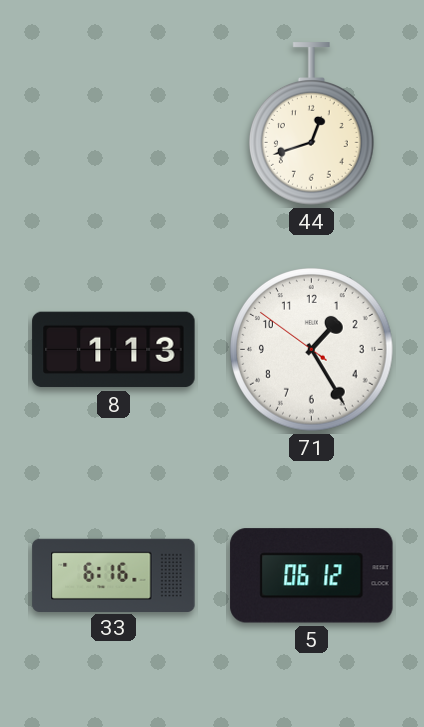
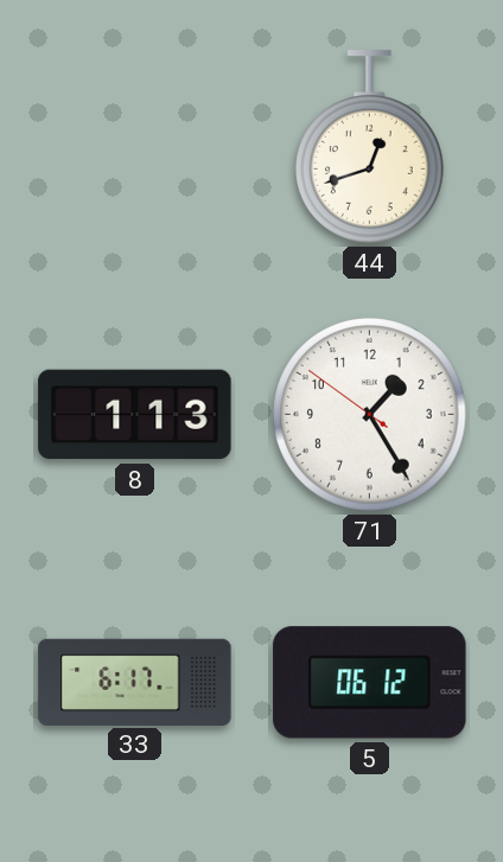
33: 6:16 -> 6:17 (135, 682)
